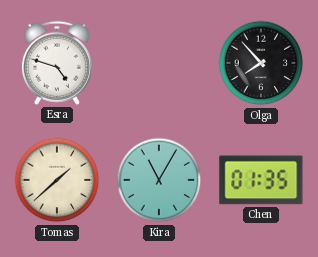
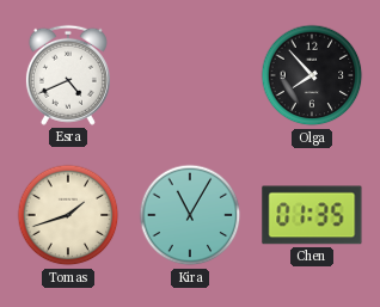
Esra: 4:48 -> 4:41 (68, 75)
Tomas: 1:38 -> 1:42 (68, 215)
